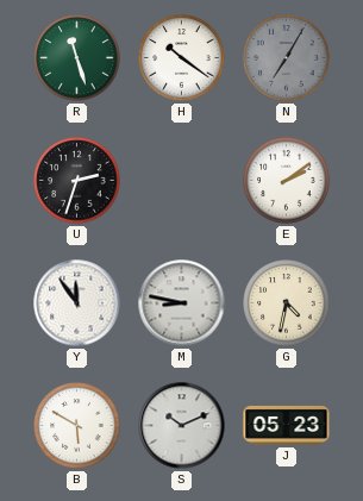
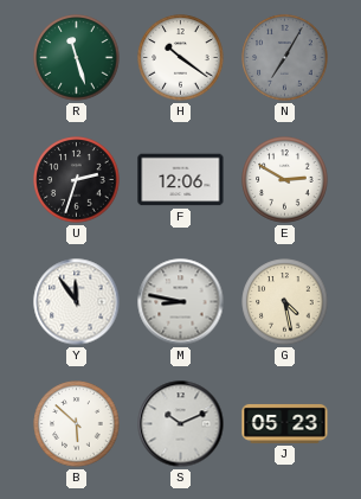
F: none -> 12:06 (181, 180)
E: 2:09 -> 2:50 (285, 180)
G: 4:32 -> 4:28 (285, 302)
B: 5:50 -> 5:52 (77, 424)
